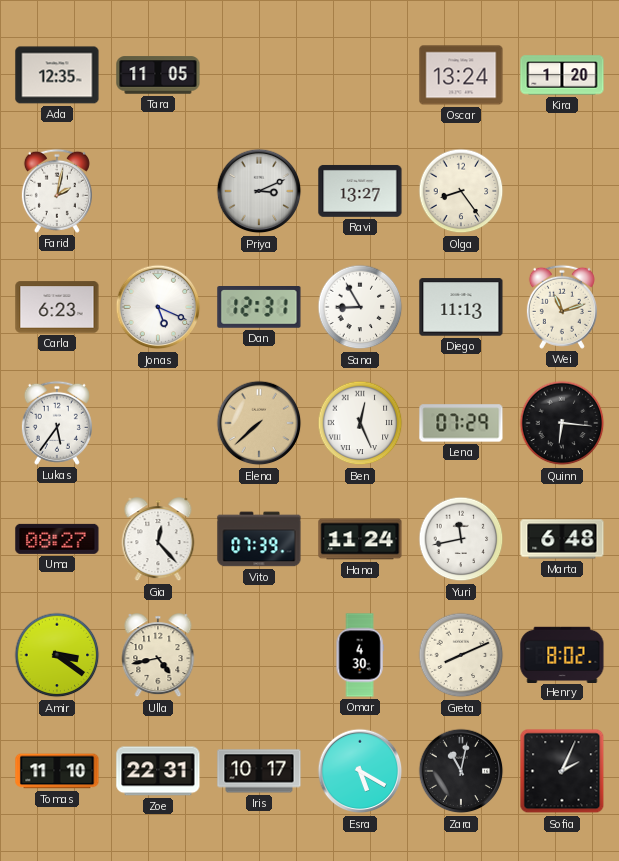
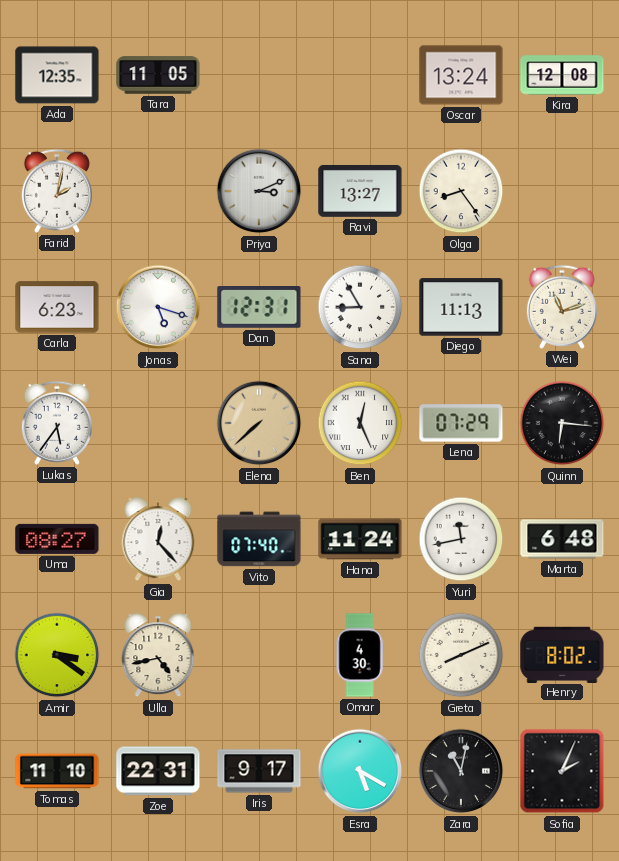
Kira: 1:20 -> 12:08 (562, 75)
Jonas: 5:19 -> 5:18 (158, 307)
Vito: 07:39 -> 07:40 (259, 539)
Iris: 10:17 -> 9:17 (259, 771)
